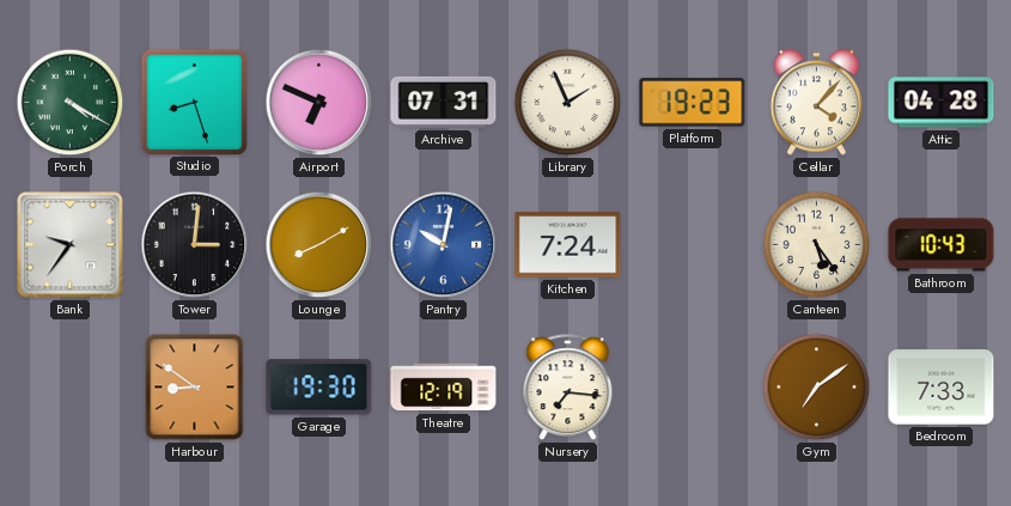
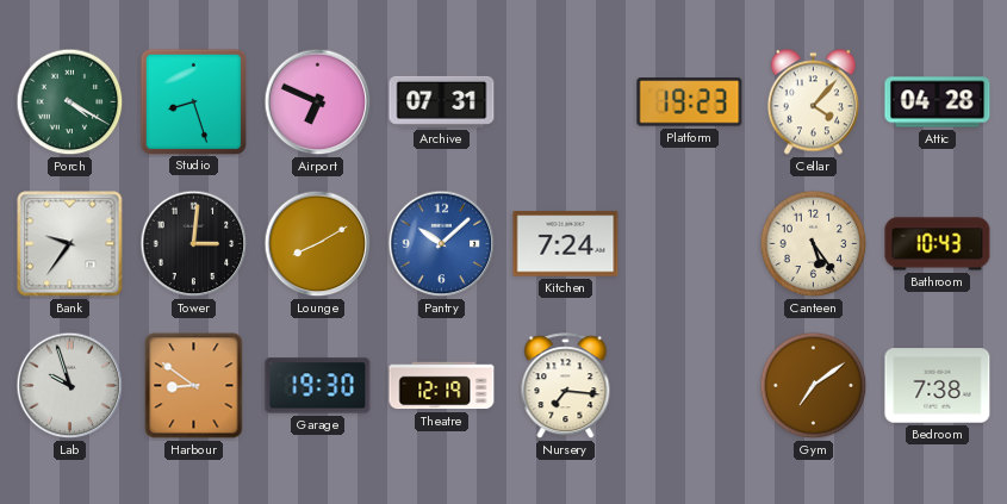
Library: 1:56 -> none (568, 103)
Pantry: 10:02 -> 10:08 (442, 244)
Lab: none -> 9:57 (70, 386)
Bedroom: 7:33 -> 7:38 (938, 386)
